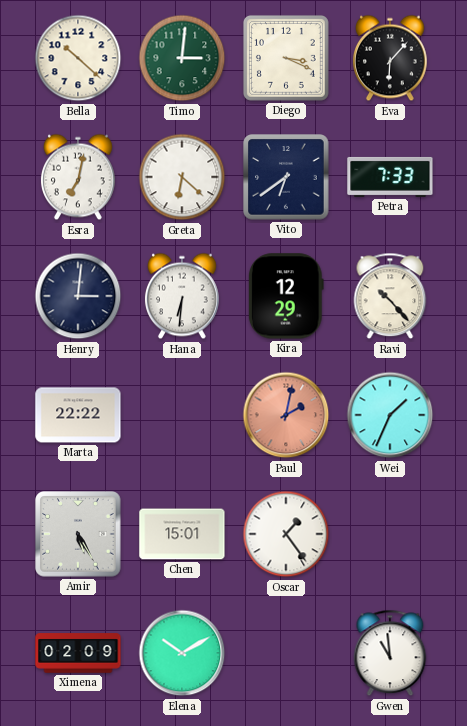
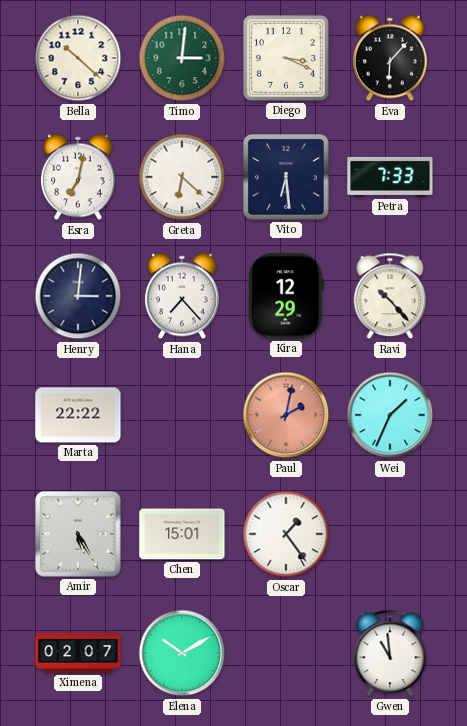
Vito: 6:39 -> 6:29 (286, 177)
Hana: 6:31 -> 7:23 (182, 296)
Ximena: 02:09 -> 02:07 (78, 653)
